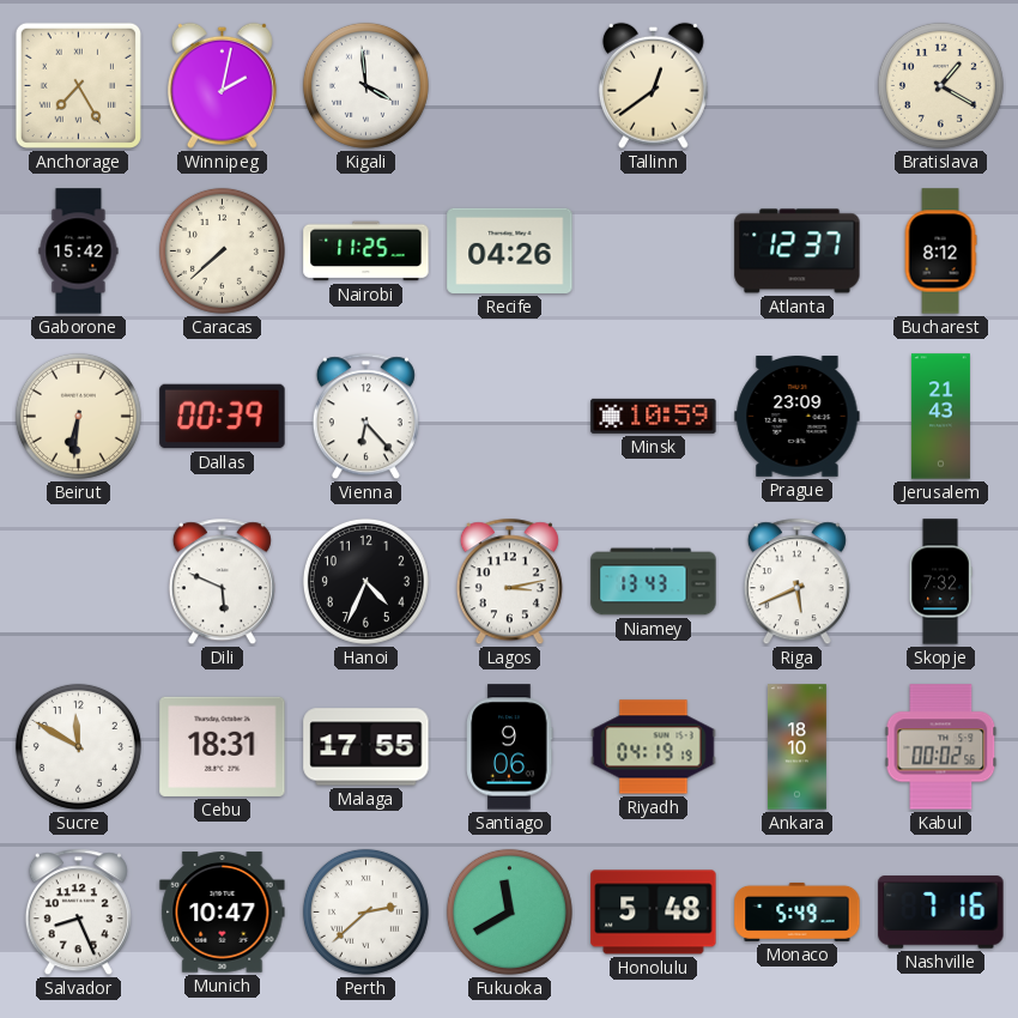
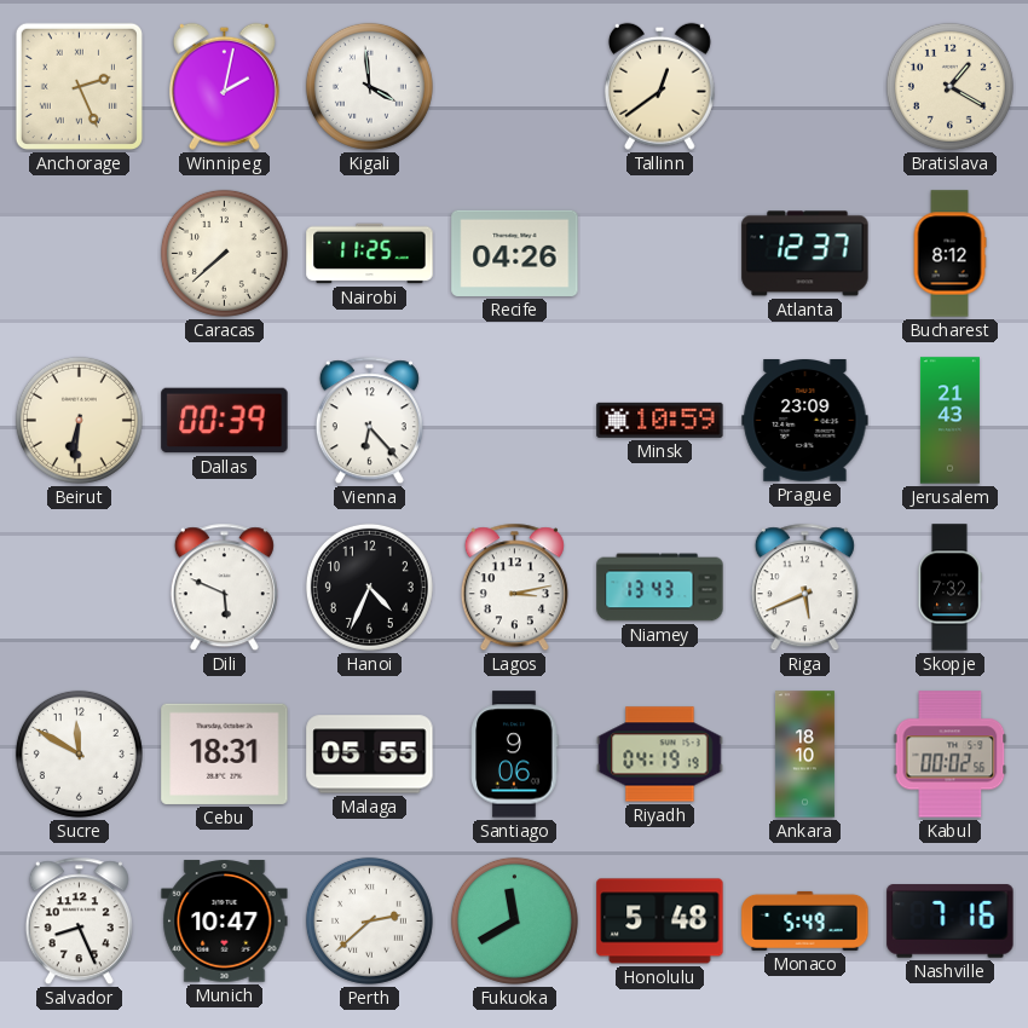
Anchorage: 7:25 -> 2:26 (79, 86)
Gaborone: 15:42 -> none (79, 252)
Malaga: 17:55 -> 05:55 (370, 755)
